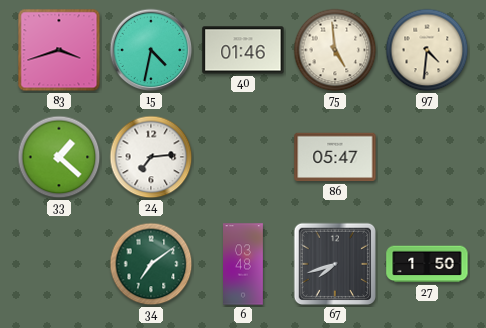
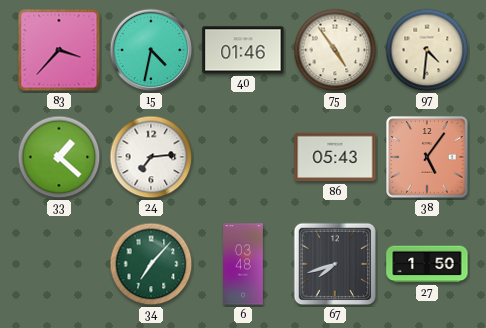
83: 3:42 -> 3:37 (59, 50)
75: 4:59 -> 4:54 (335, 50)
86: 05:47 -> 05:43 (335, 157)
38: none -> 5:06 (427, 157)
34: 7:09 -> 7:07 (151, 264)
